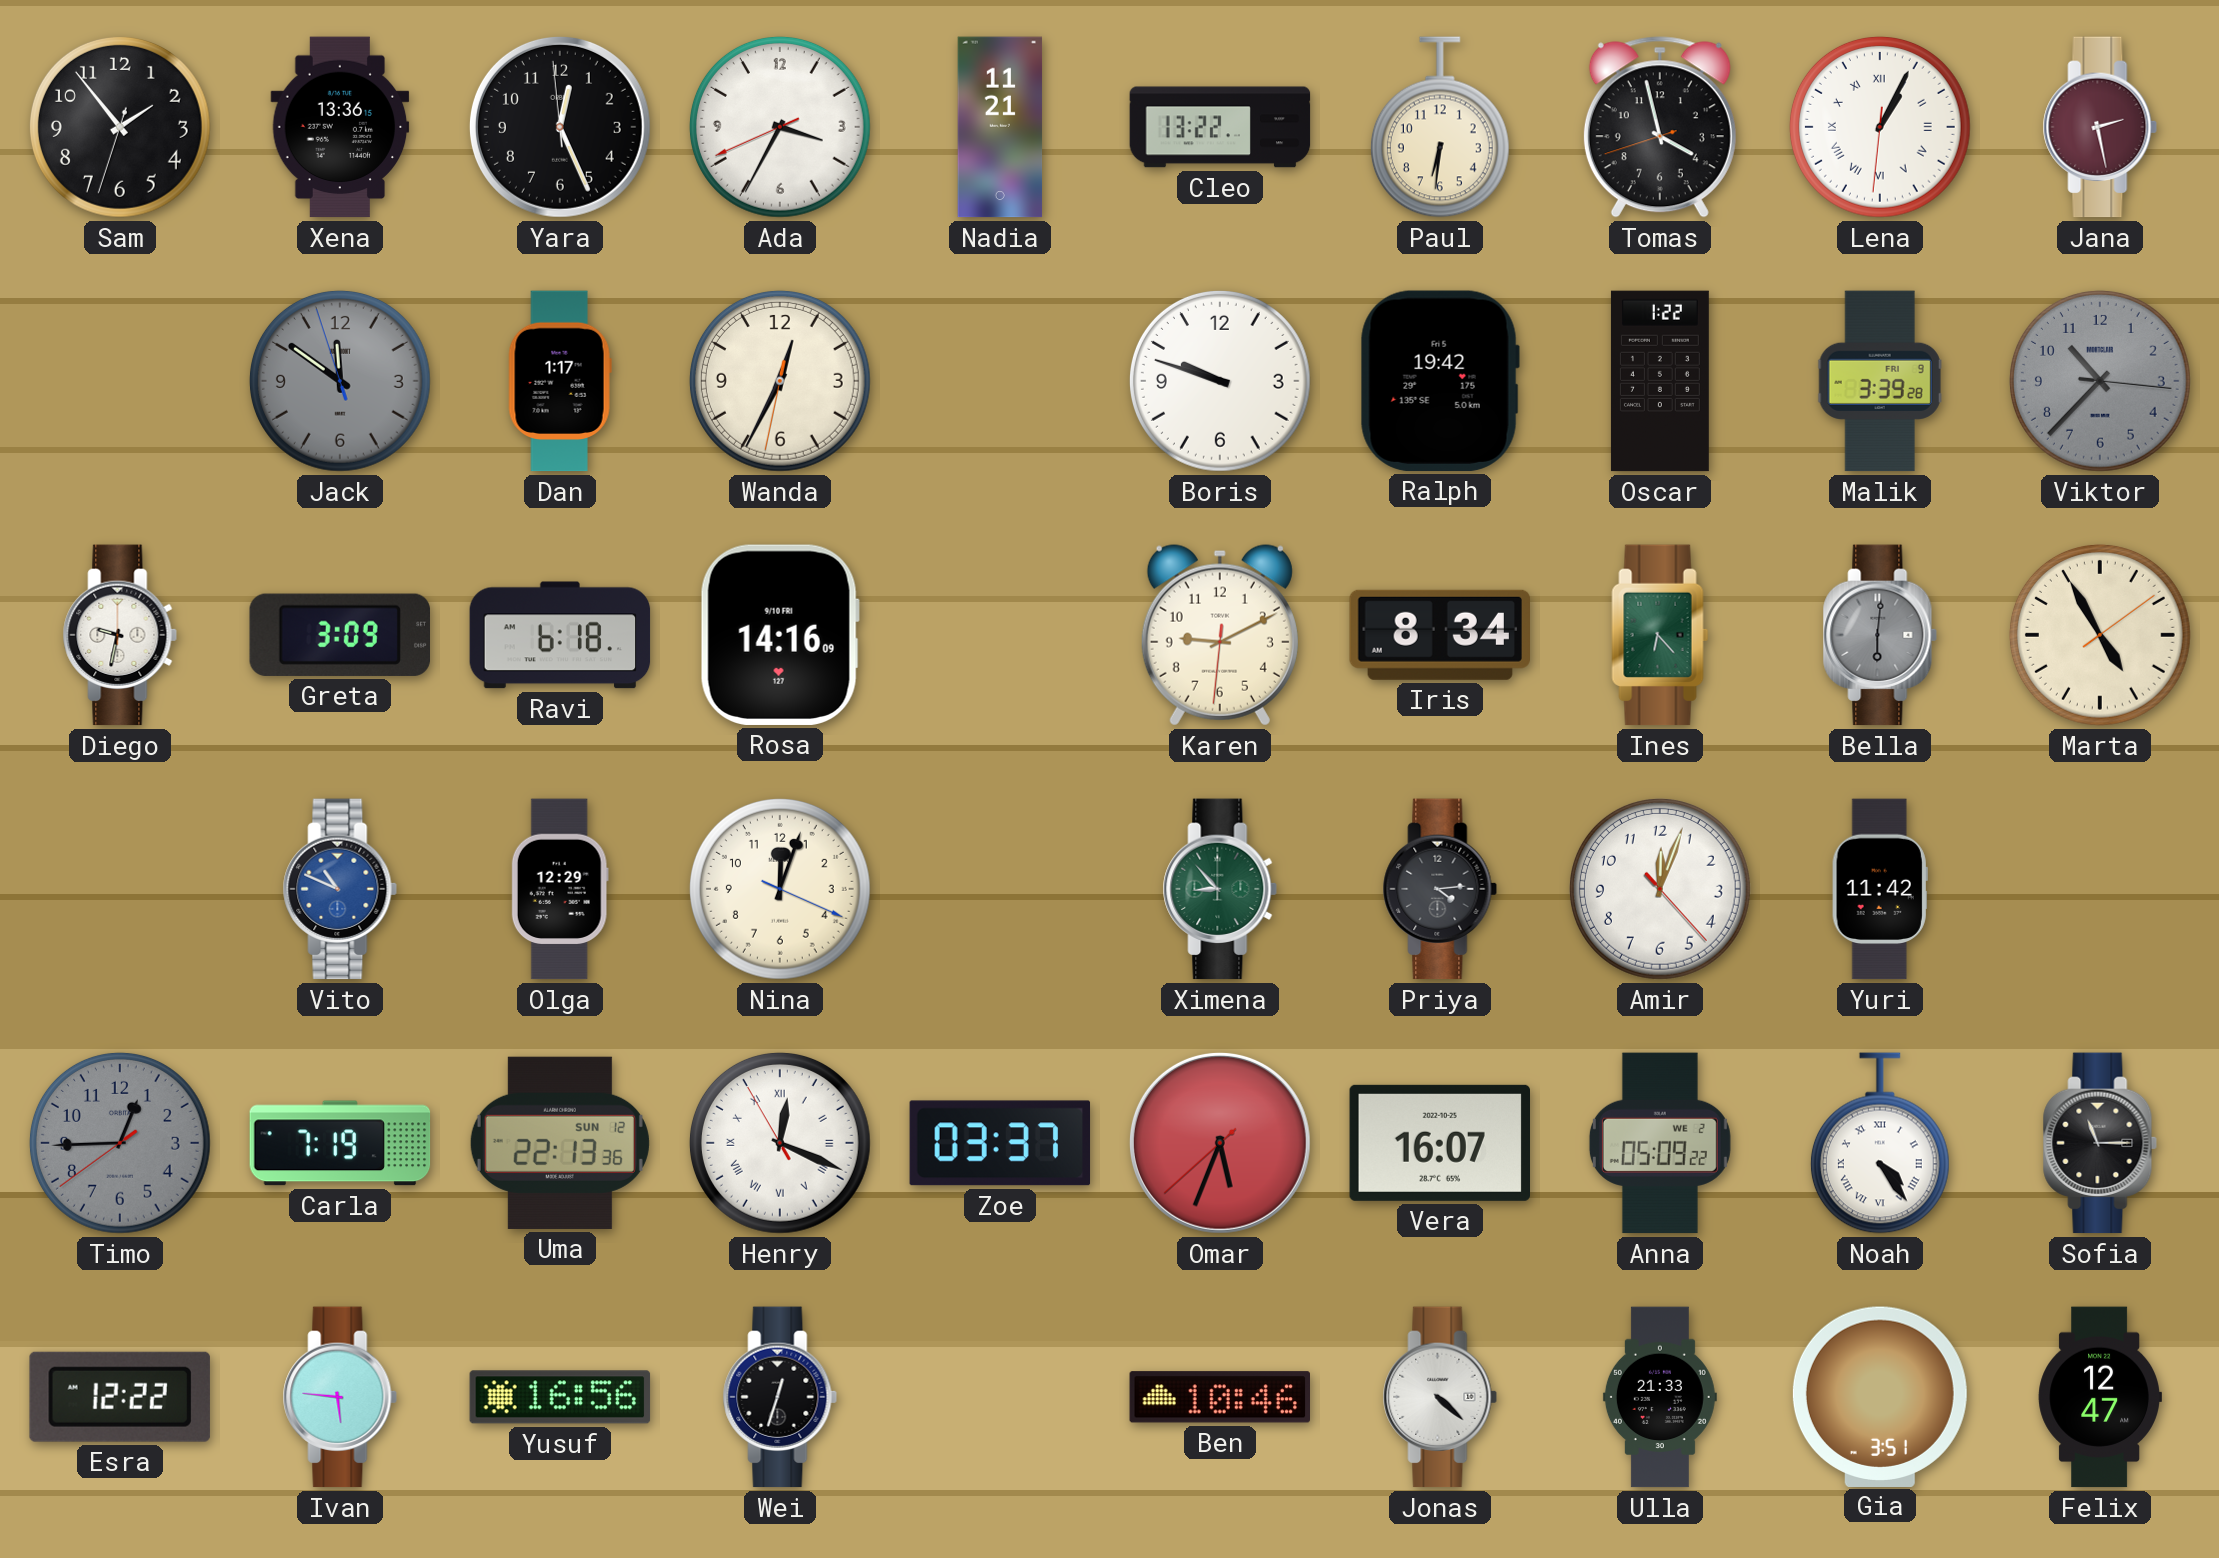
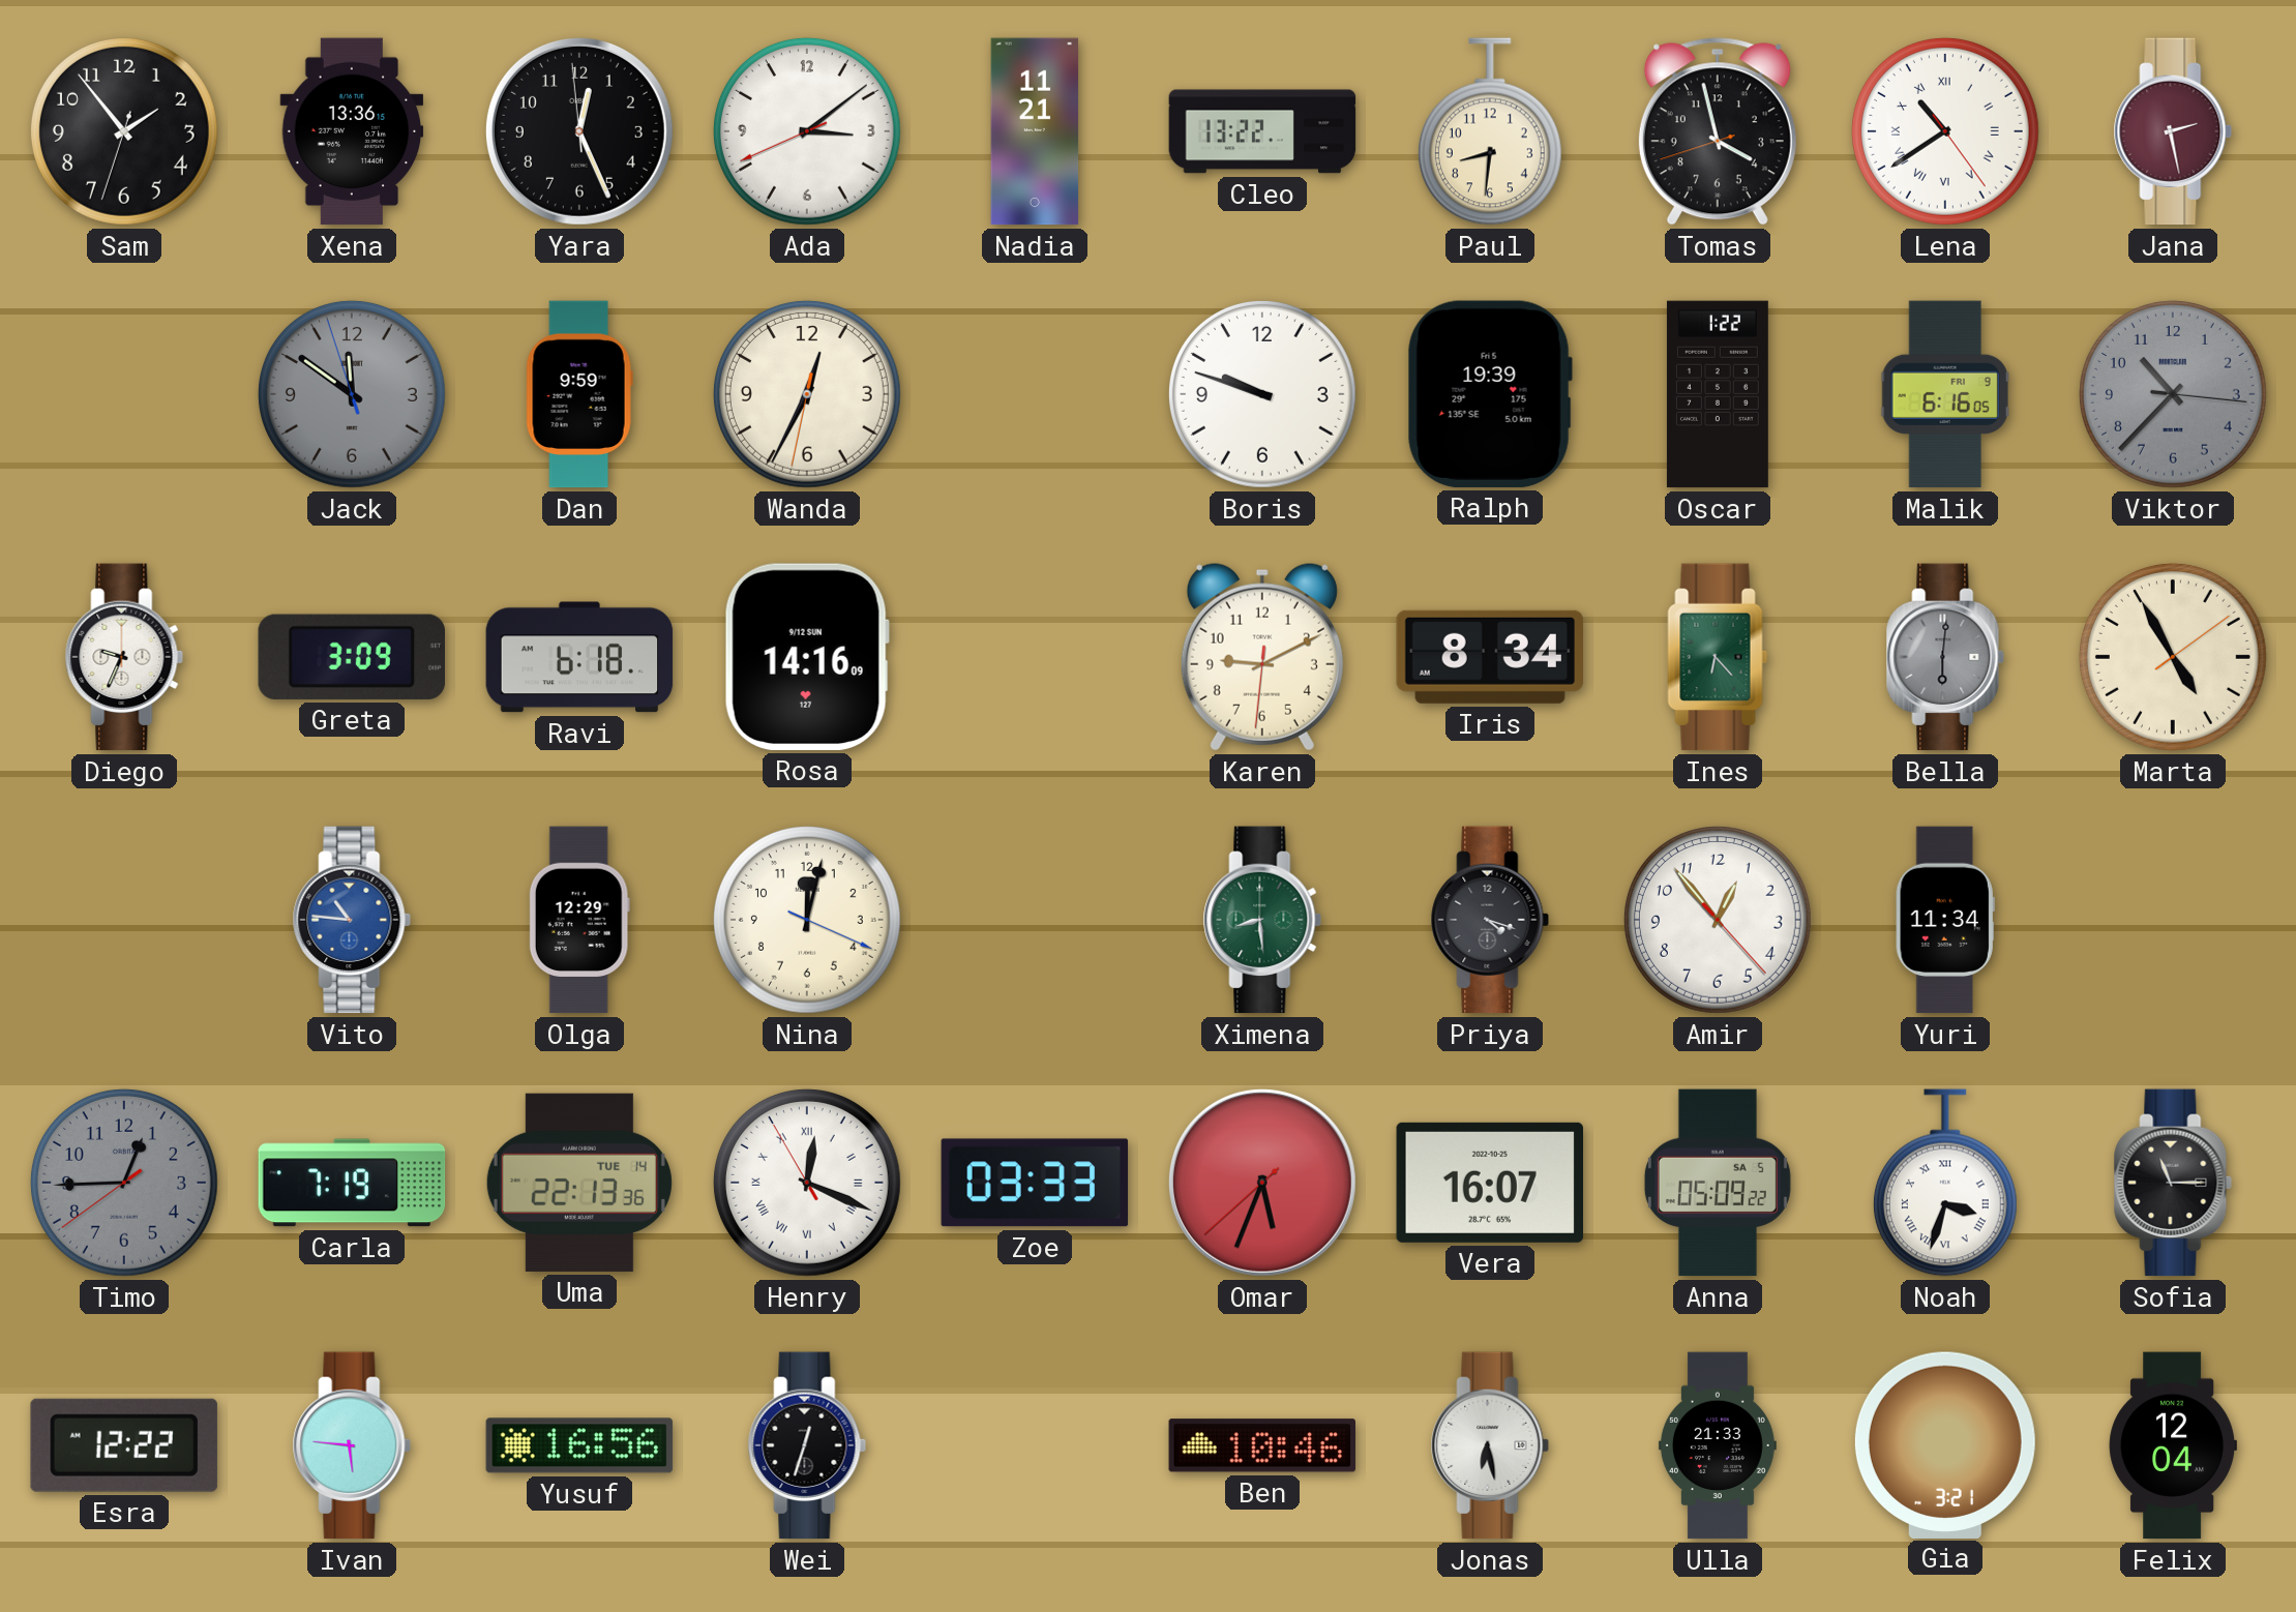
Ada: 3:34 -> 3:08 (807, 131)
Paul: 6:31 -> 8:31 (1490, 131)
Lena: 1:04 -> 10:39 (1945, 131)
Dan: 1:17 -> 9:59 (579, 394)
Ralph: 19:42 -> 19:39 (1490, 394)
Malik: 3:39 -> 6:16 (1945, 394)
Diego: 9:32 -> 9:34 (124, 657)
Rosa date: 9/10 FRI -> 9/12 SUN (807, 657)
Vito: 10:49 -> 10:46 (352, 920)
Nina: 12:03 -> 12:02 (807, 920)
Ximena: 8:53 -> 8:29 (1262, 920)
Priya: 4:14 -> 4:18 (1490, 920)
Amir: 12:03 -> 12:53 (1718, 920)
Yuri: 11:42 -> 11:34 (1945, 920)
Uma date: SUN 12 -> TUE 14 (579, 1183)
Zoe: 03:37 -> 03:33 (1035, 1183)
Anna date: WE 2 -> SA 5 (1718, 1183)
Noah: 4:24 -> 3:33 (1945, 1183)
Jonas: 4:22 -> 6:28 (1490, 1445)
Gia: 3:51 -> 3:21 (1945, 1444)
Felix: 12:47 -> 12:04 (2173, 1445)
